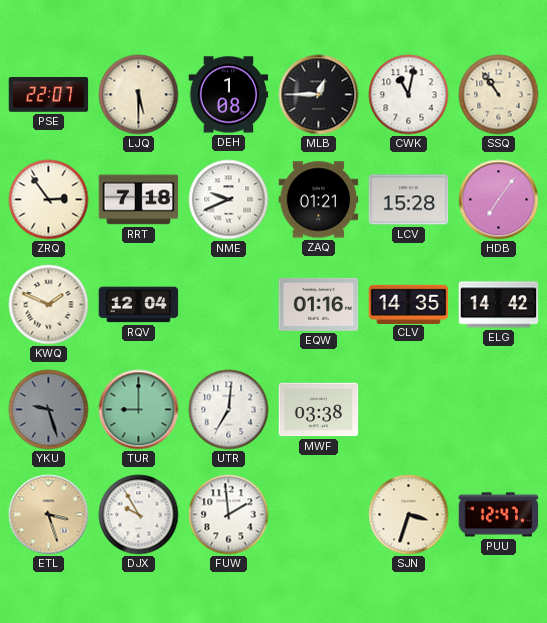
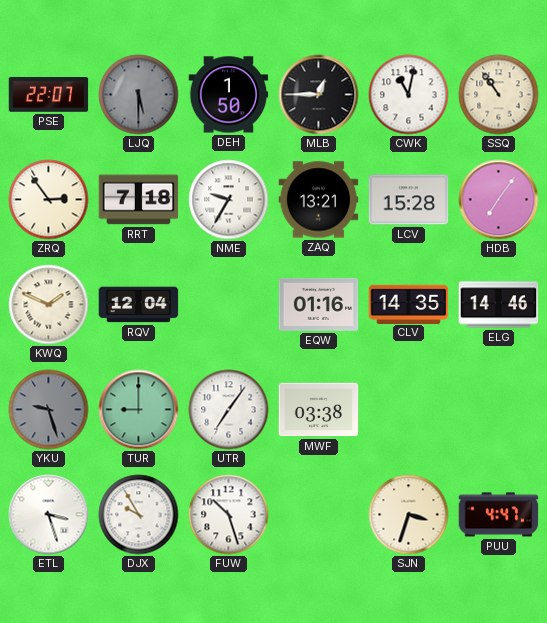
LJQ dial: cream -> grey (139, 95)
DEH: 1:08 -> 1:50 (229, 95)
NME: 9:41 -> 9:35 (229, 200)
ZAQ: 01:21 -> 13:21 (319, 200)
ELG: 14:42 -> 14:46 (499, 305)
UTR: 7:01 -> 7:06 (229, 410)
ETL dial: champagne -> white (49, 515)
FUW: 1:59 -> 10:27 (229, 515)
PUU: 12:47 -> 4:47 (499, 515)
